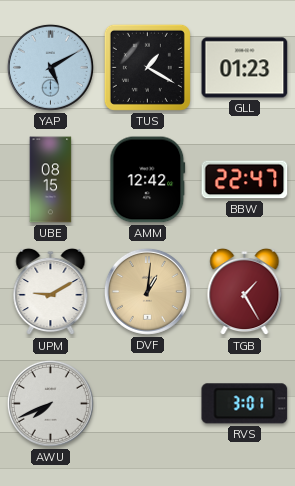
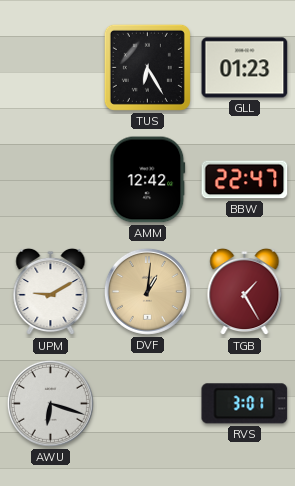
YAP: 5:10 -> none (50, 67)
TUS: 1:20 -> 6:25 (147, 67)
UBE: 08:15 -> none (51, 180)
AWU: 7:41 -> 6:18 (50, 403)
